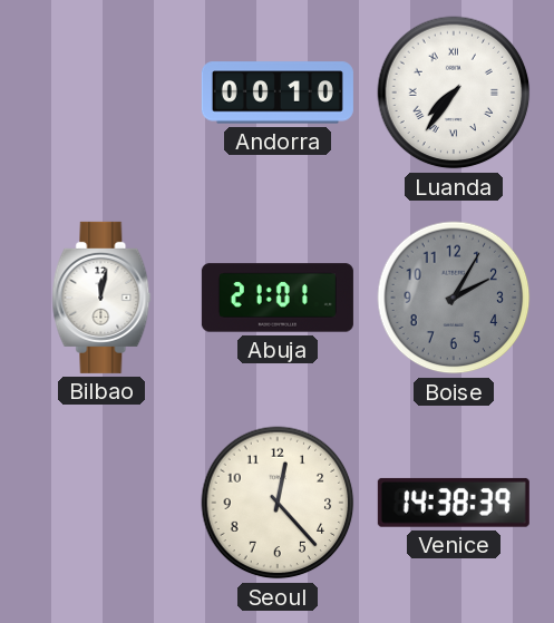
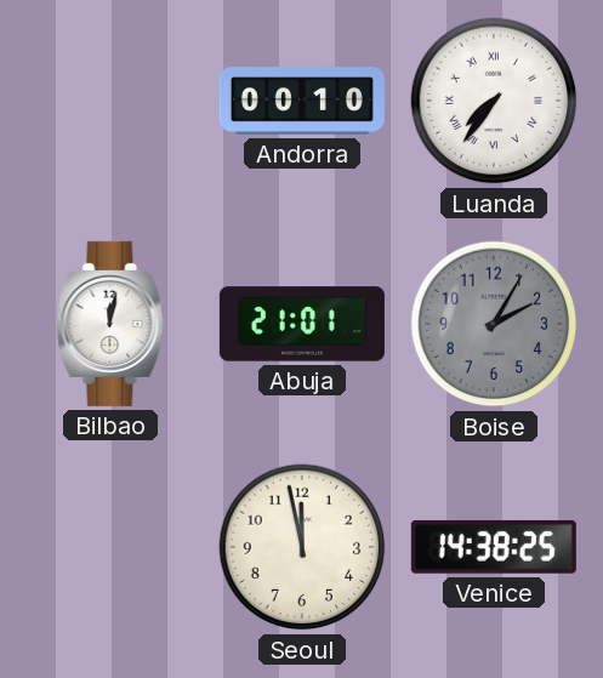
Seoul: 12:23 -> 11:58 (302, 547)
Venice: 14:38:39 -> 14:38:25 (494, 547)
